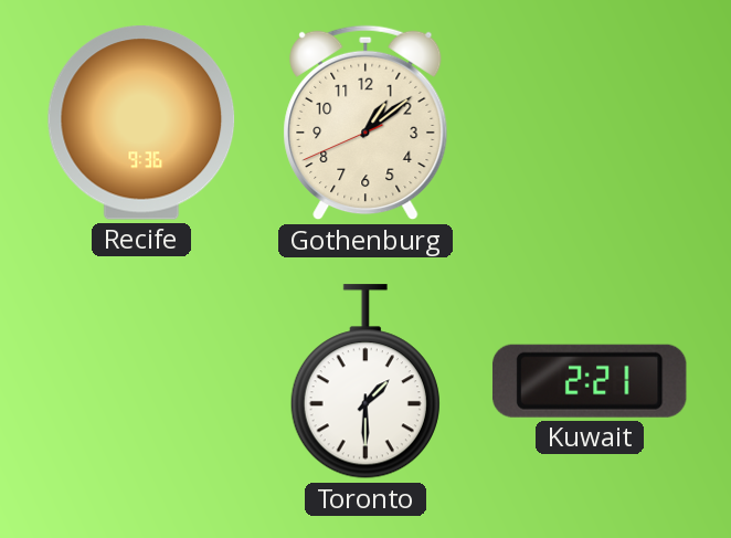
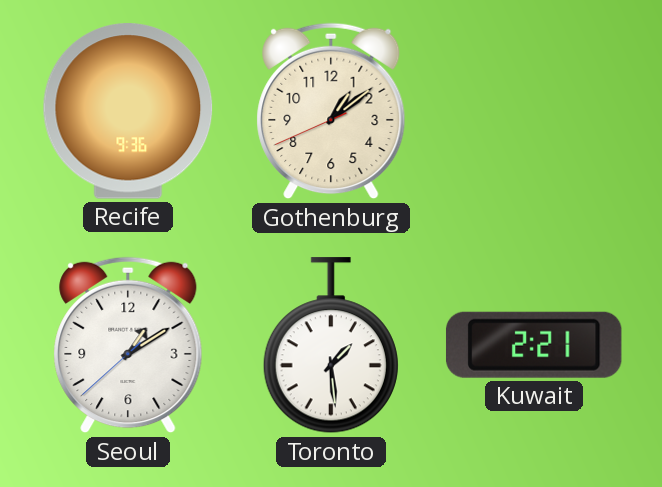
Seoul: none -> 1:09 (128, 345)
Toronto: 1:30 -> 1:29 (331, 346)
